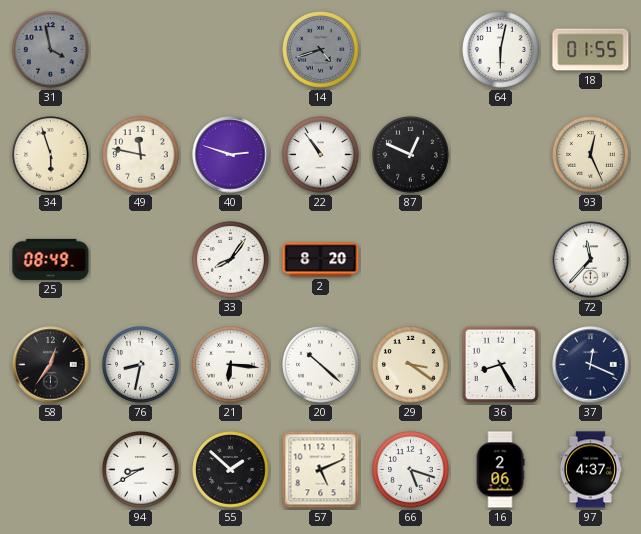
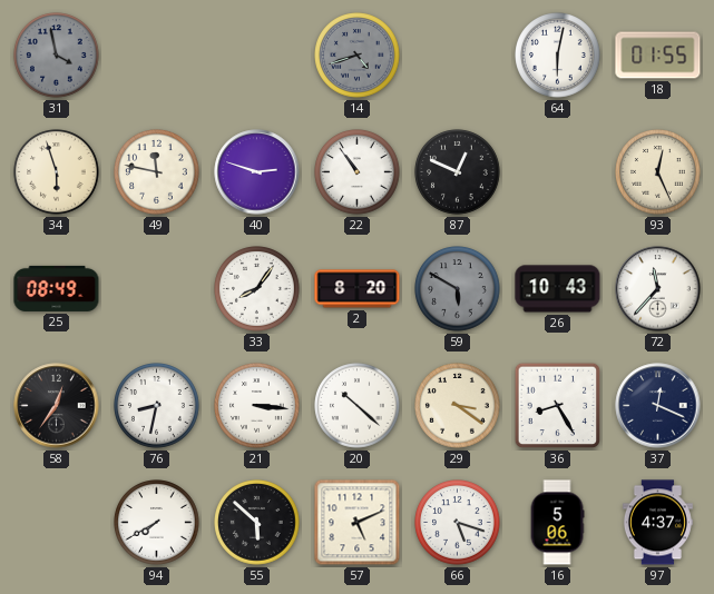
59: none -> 5:50 (458, 289)
26: none -> 10:43 (558, 289)
21: 6:16 -> 3:16 (257, 406)
94: 8:40 -> 7:40 (157, 523)
55: 1:52 -> 5:52 (257, 523)
16: 2:06 -> 5:06 (557, 523)
